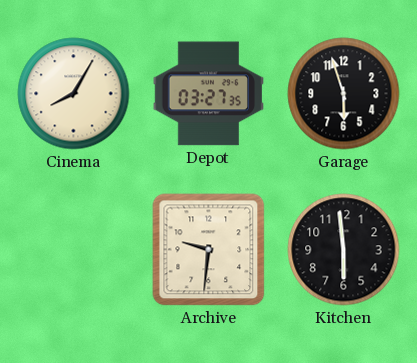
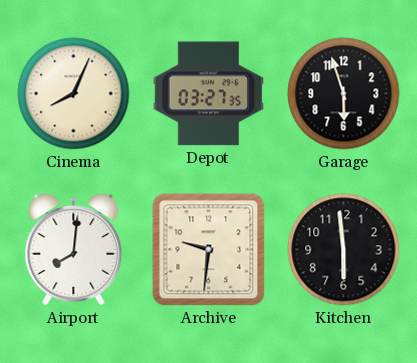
Cinema: 8:05 -> 8:04 (74, 94)
Airport: none -> 8:01 (74, 250)
